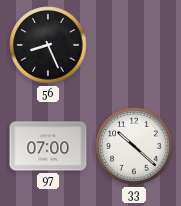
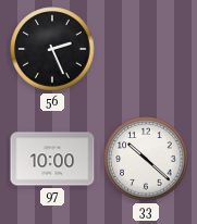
56: 8:26 -> 2:26 (52, 49)
97: 07:00 -> 10:00 (52, 159)
